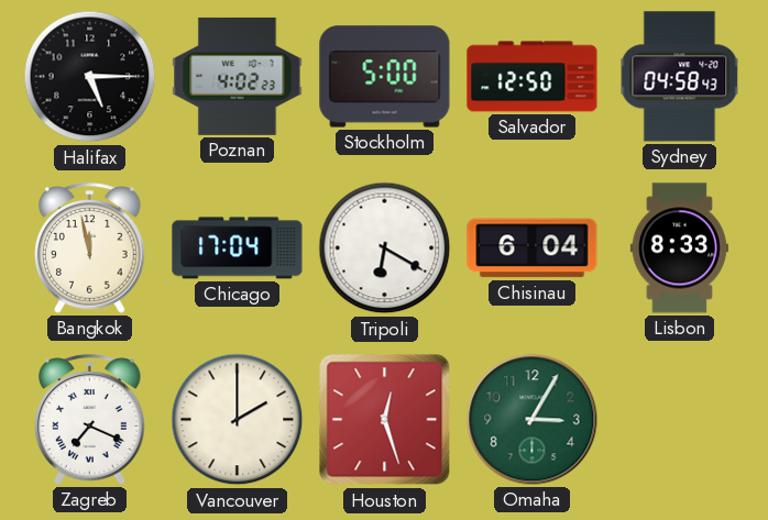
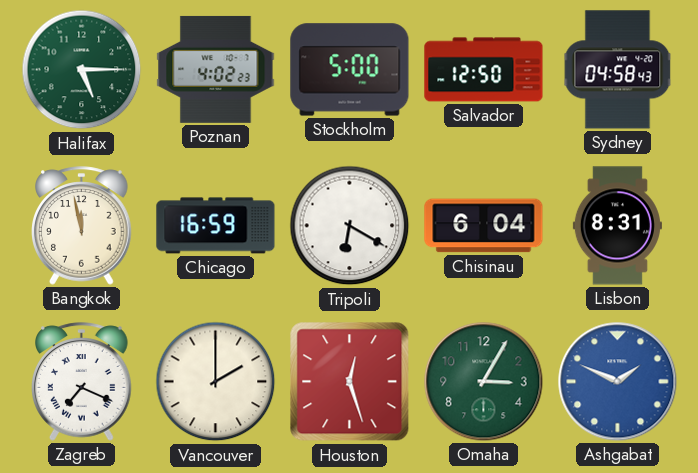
Halifax dial: black -> green (82, 70)
Chicago: 17:04 -> 16:59 (216, 226)
Lisbon: 8:33 -> 8:31 (617, 226)
Ashgabat: none -> 1:49 (618, 382)
